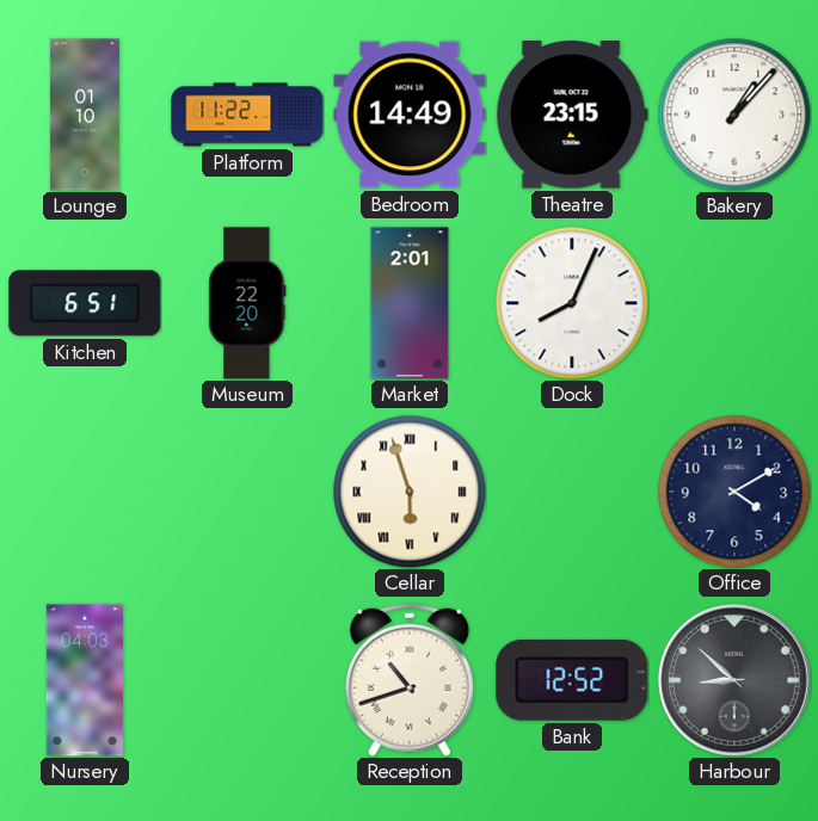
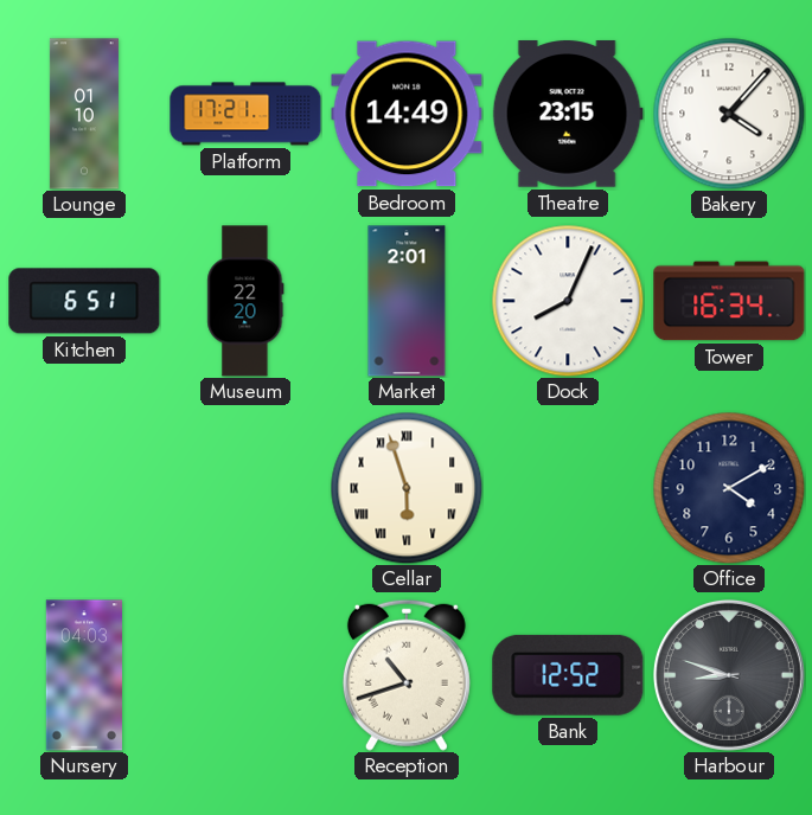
Platform: 11:22 -> 17:21 (245, 114)
Bakery: 1:07 -> 4:07 (729, 114)
Tower: none -> 16:34 (729, 301)
Harbour: 8:52 -> 8:48 (729, 675)
